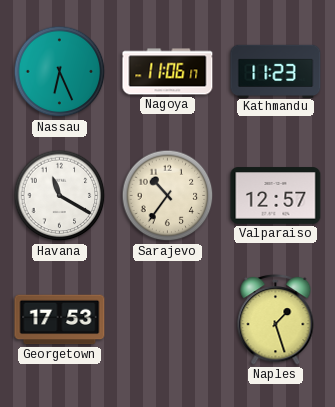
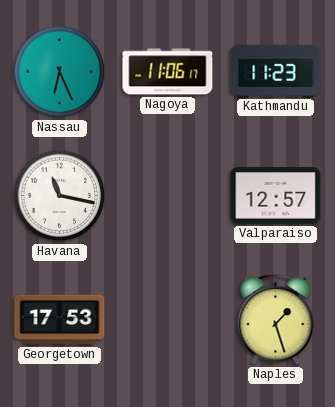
Havana: 11:20 -> 11:17 (60, 196)
Sarajevo: 10:36 -> none (168, 196)
